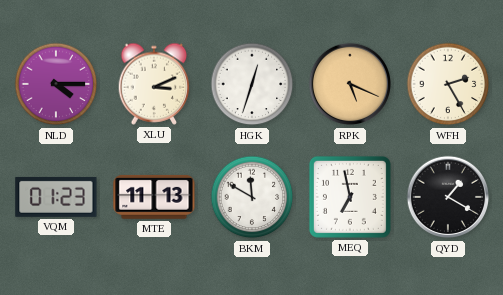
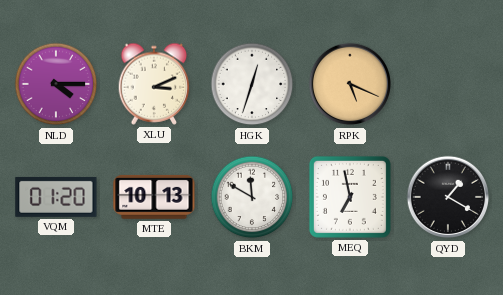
WFH: 2:25 -> none (448, 84)
VQM: 01:23 -> 01:20 (56, 197)
MTE: 11:13 -> 10:13 (154, 197)
